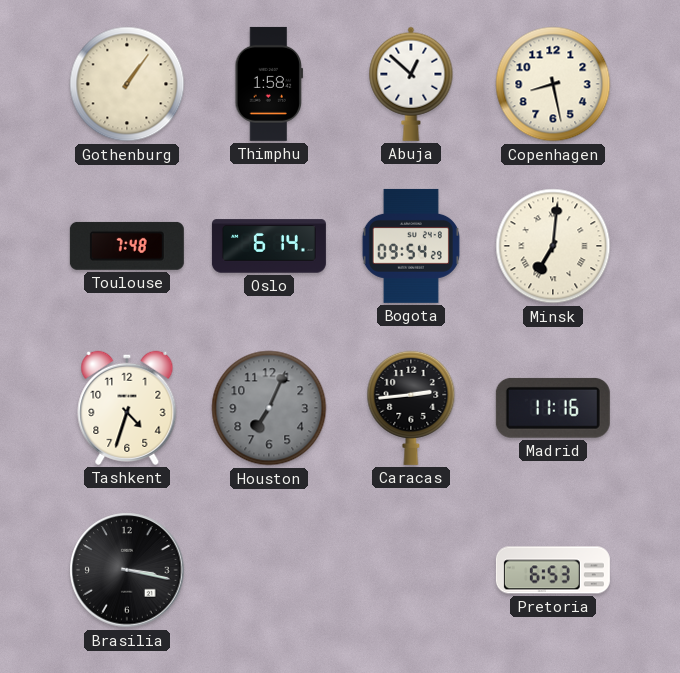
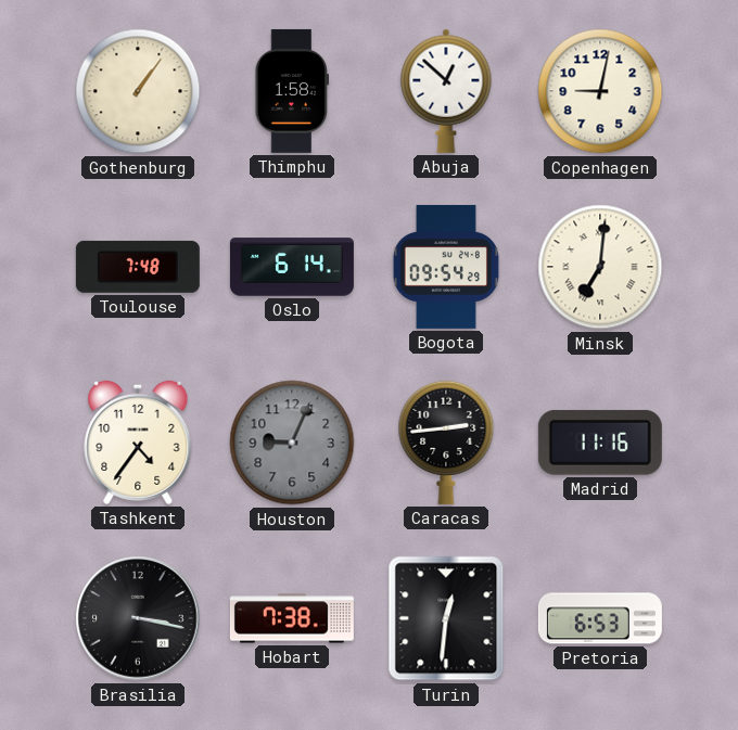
Copenhagen: 8:28 -> 9:02 (600, 91)
Tashkent: 4:33 -> 4:36 (138, 443)
Houston: 7:04 -> 9:04 (292, 443)
Hobart: none -> 7:38 (292, 618)
Turin: none -> 12:31 (446, 618)
